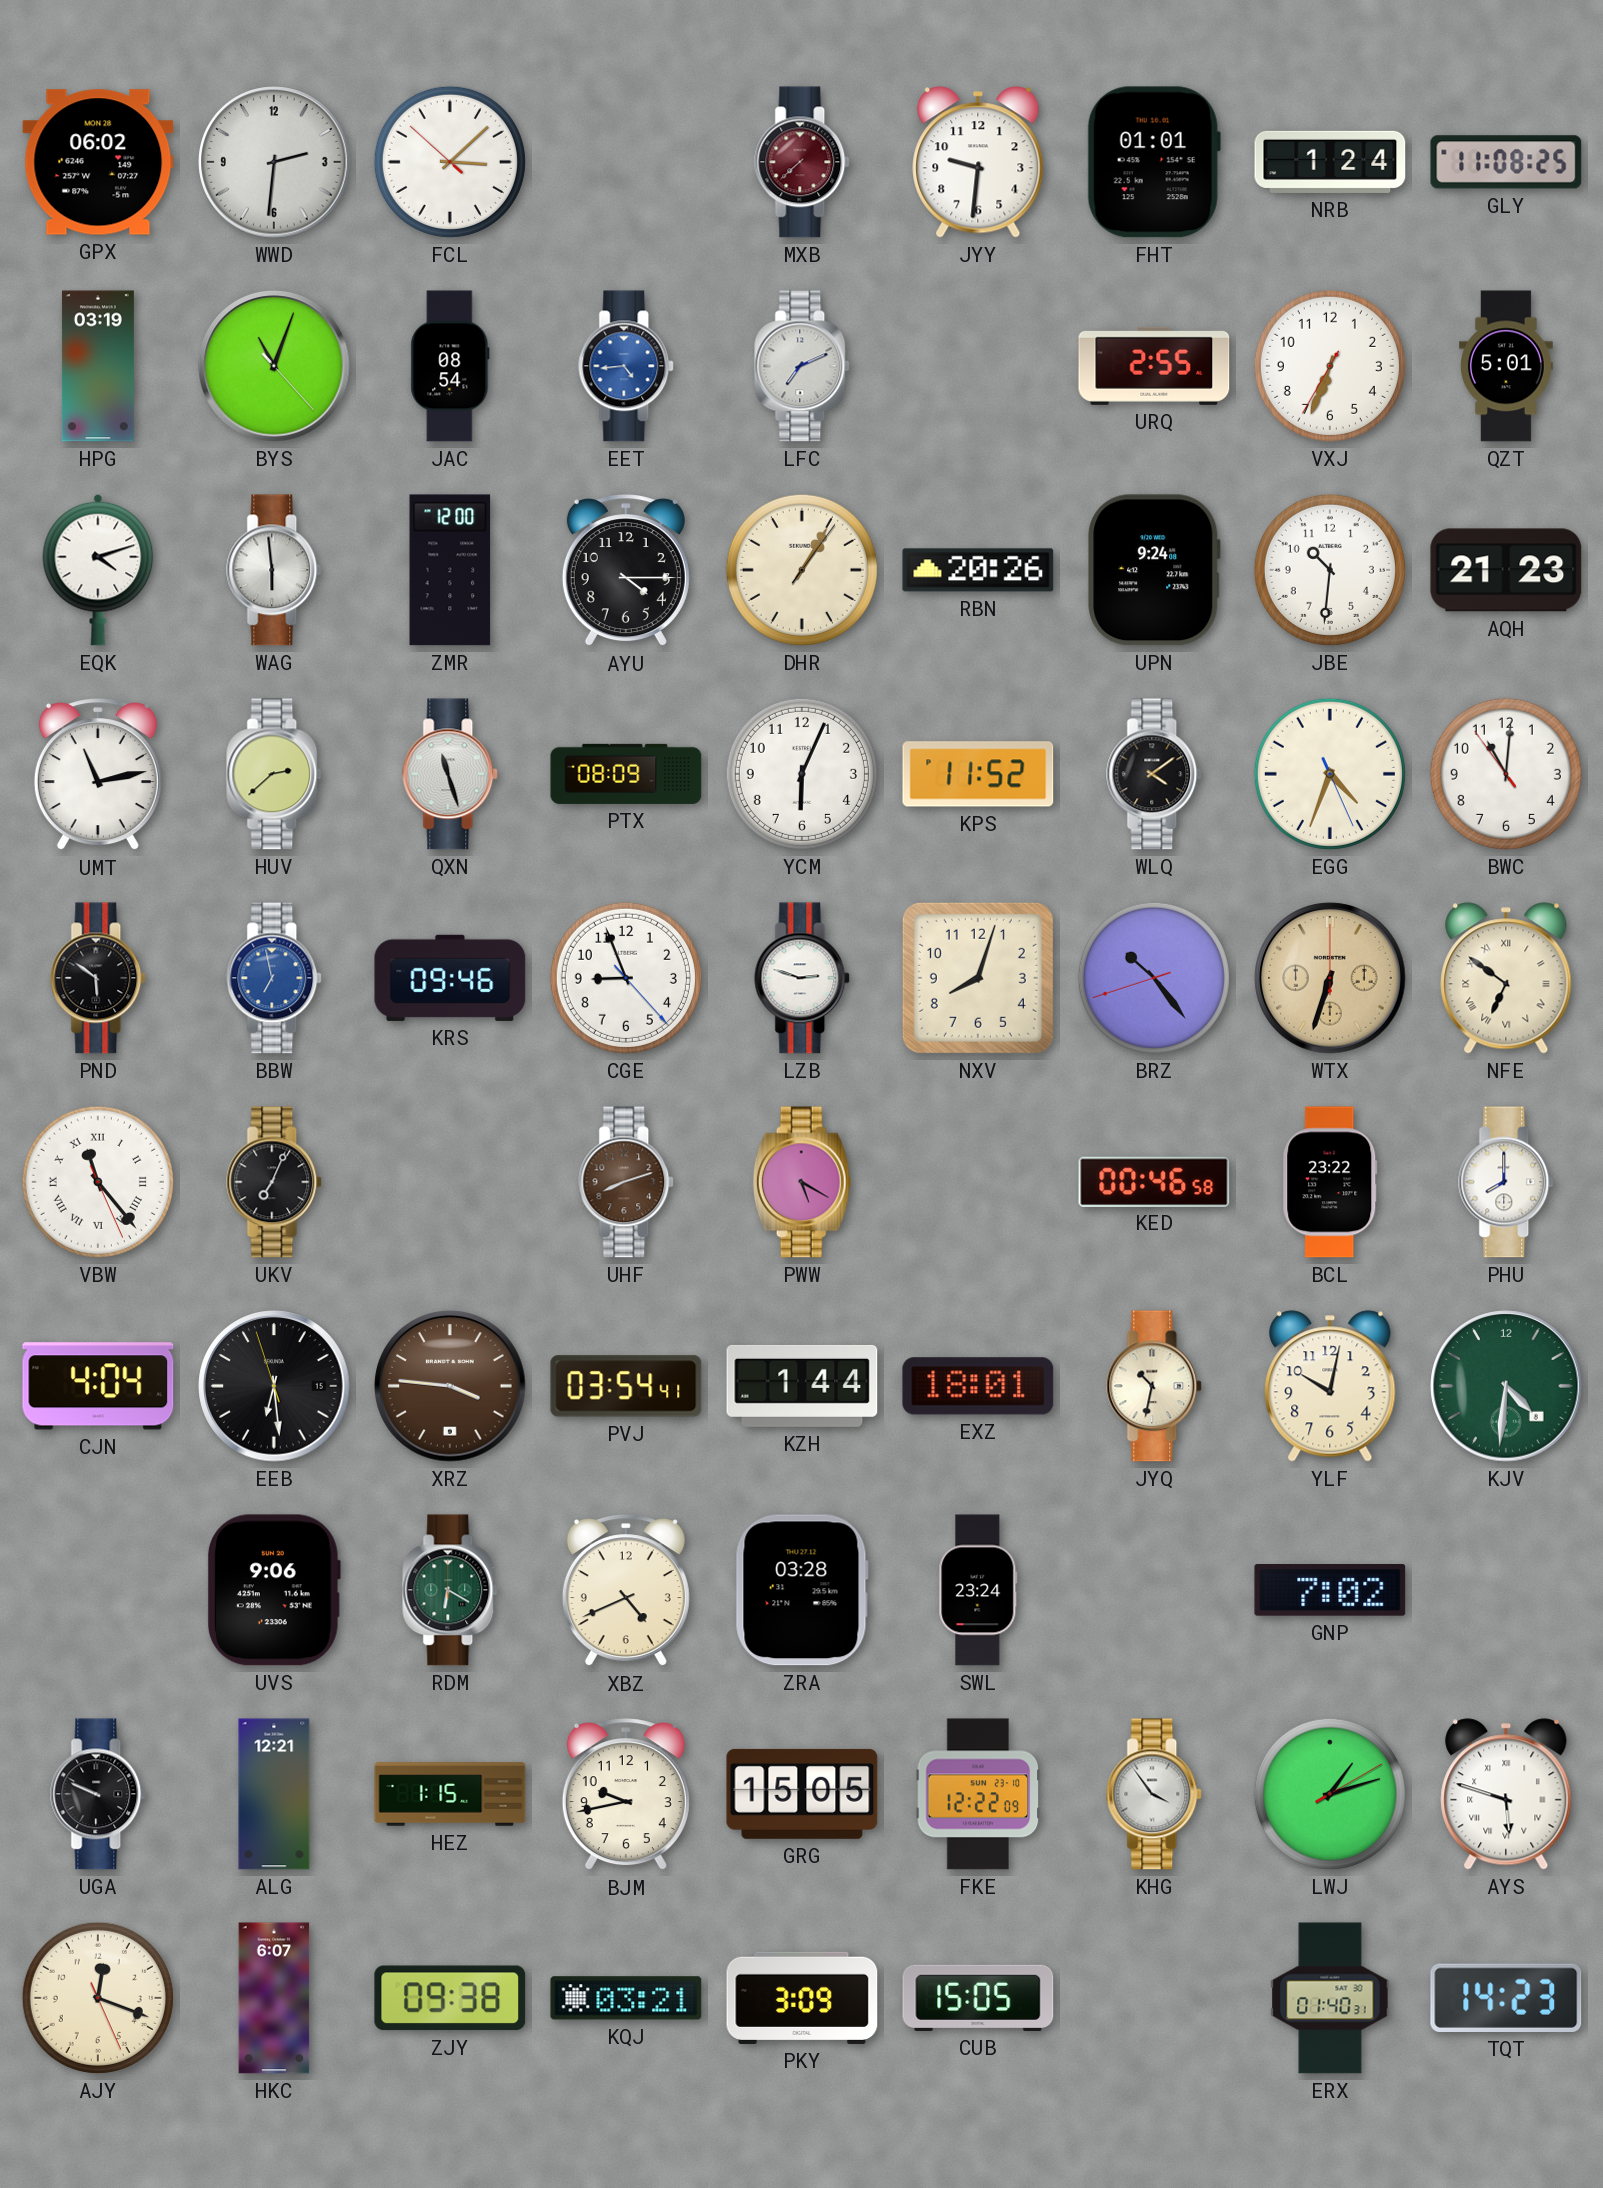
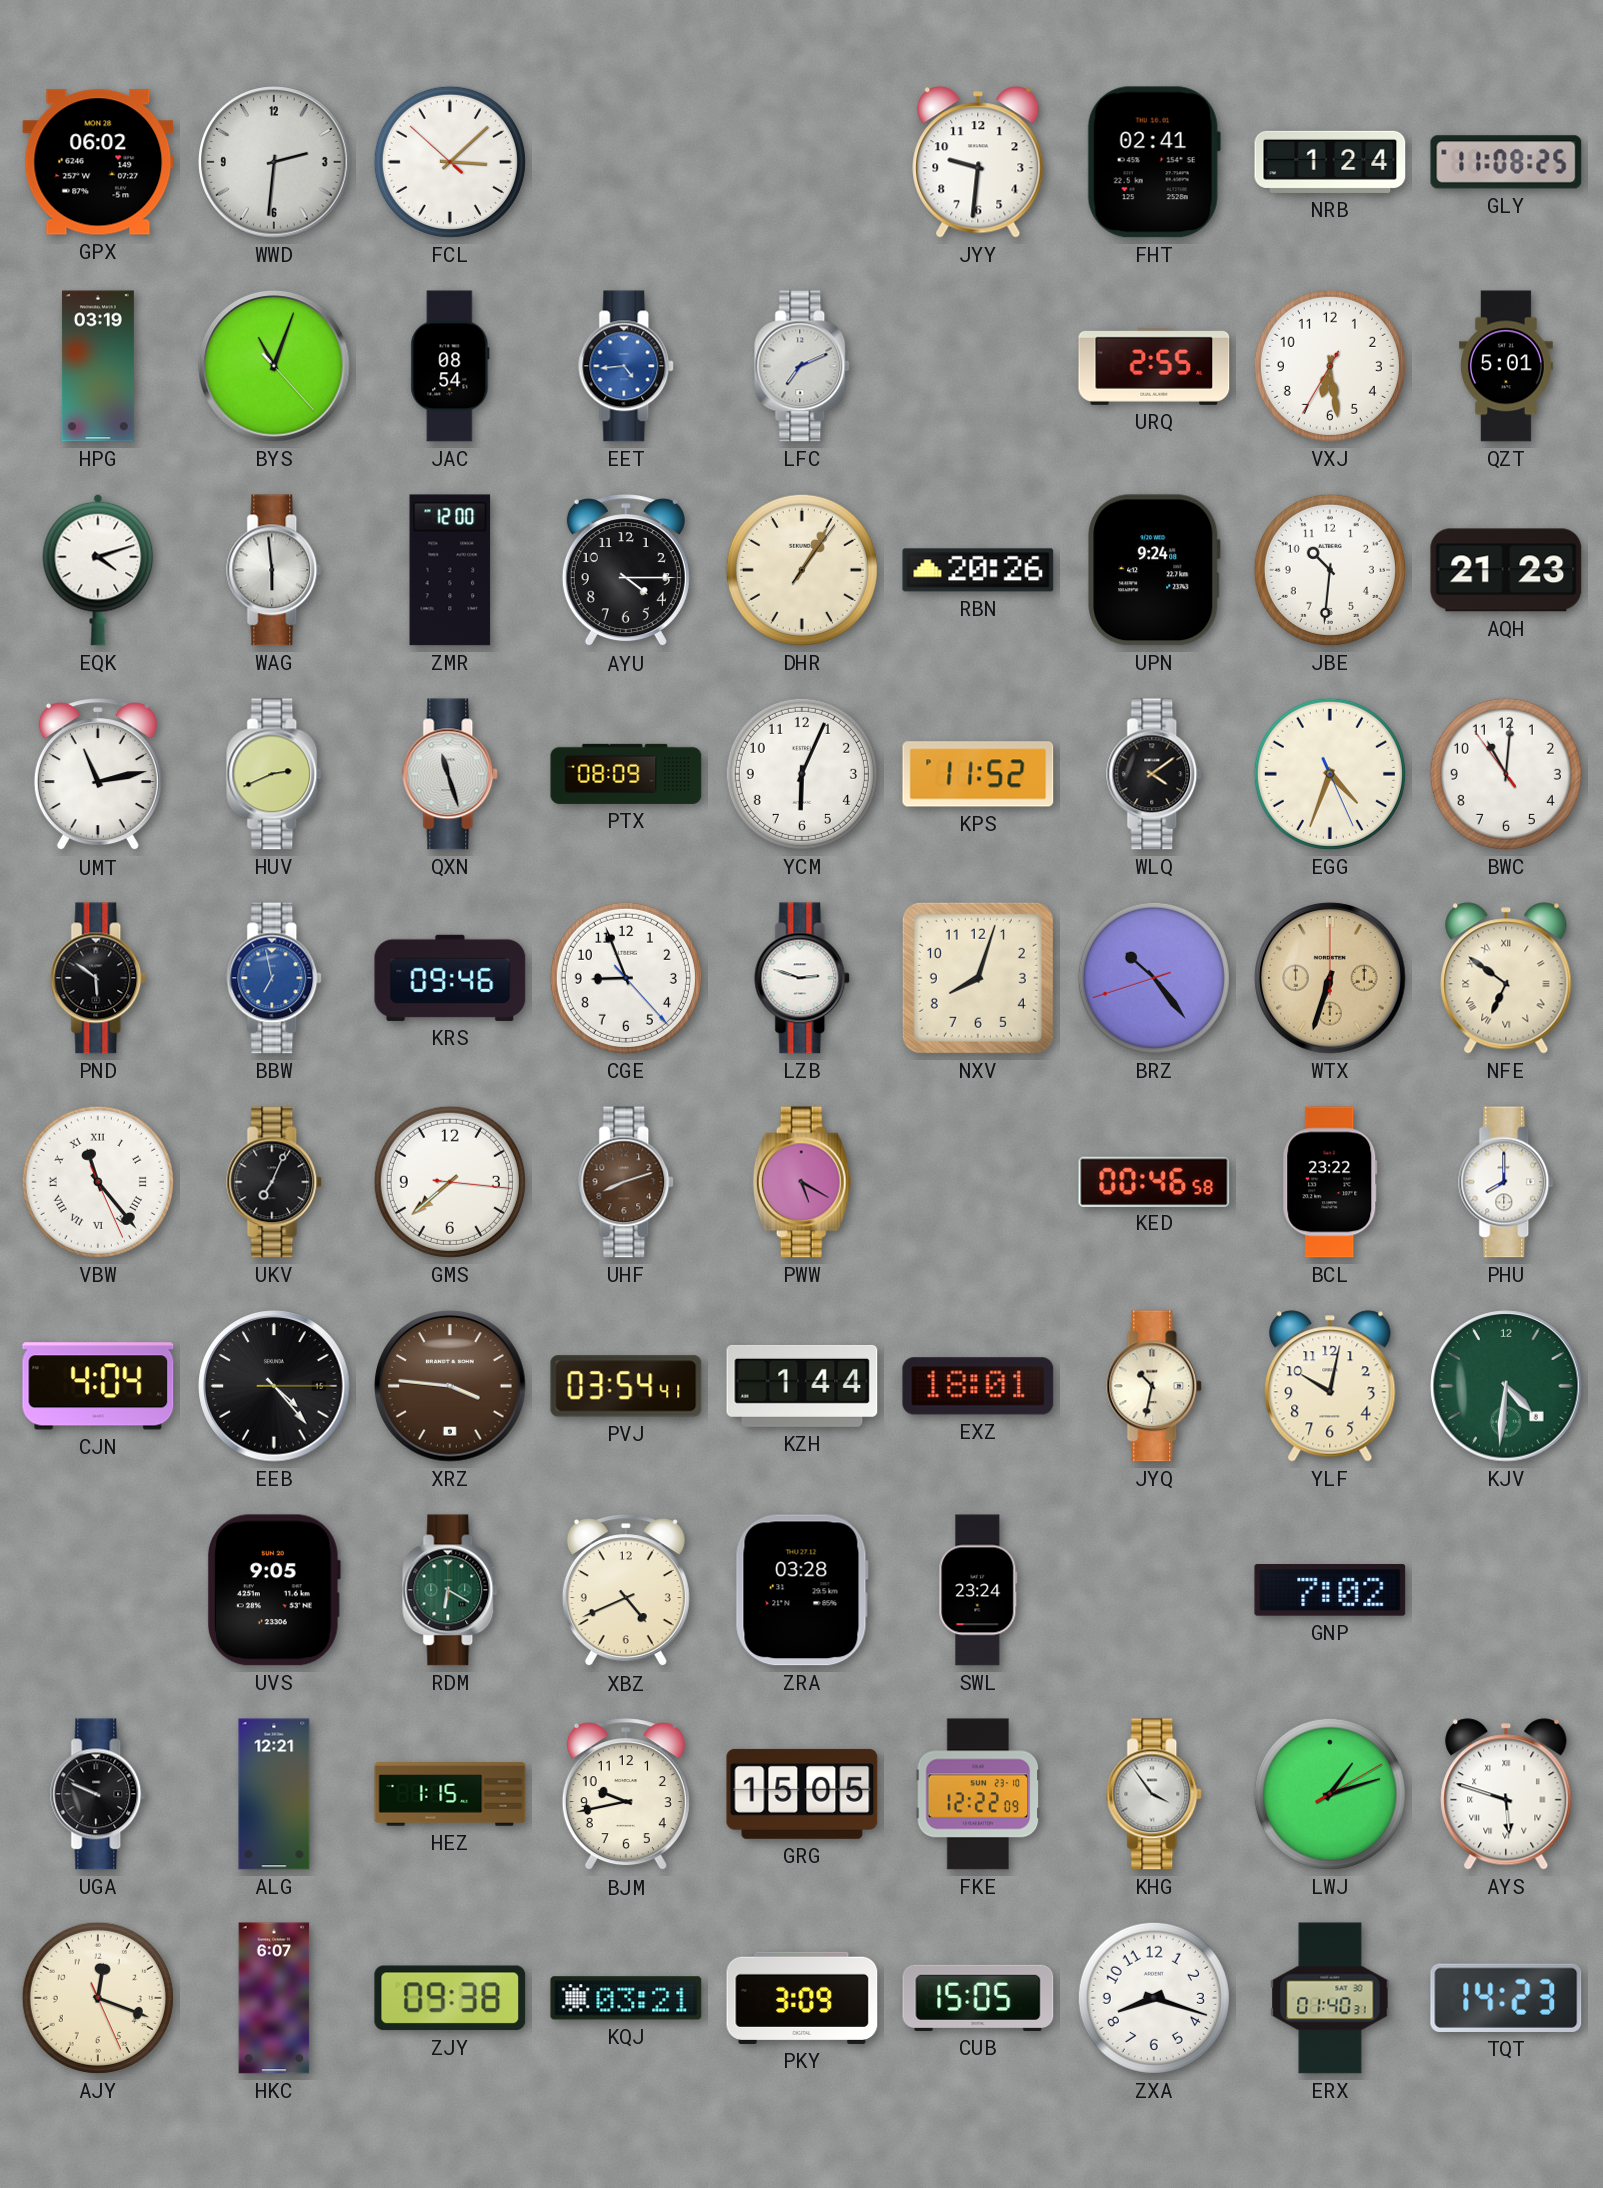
MXB: 7:38 -> none (803, 162)
FHT: 01:01 -> 02:41 (1154, 162)
VXJ: 6:33 -> 6:28 (1330, 366)
HUV: 2:38 -> 2:41 (275, 774)
GMS: none -> 7:38 (450, 1182)
EEB: 6:28 -> 4:23 (274, 1386)
UVS: 9:06 -> 9:05 (274, 1590)
ZXA: none -> 8:18 (1154, 1998)
